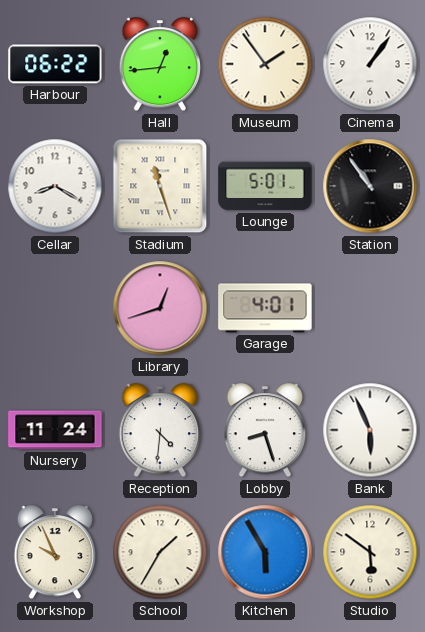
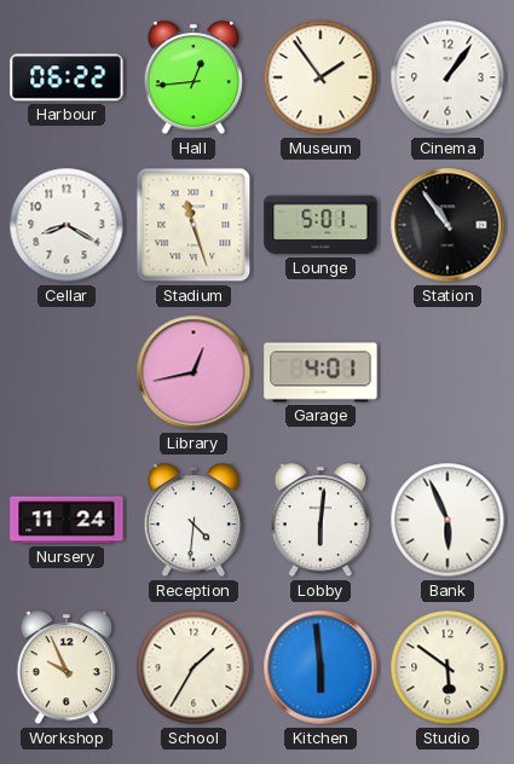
Library: 12:42 -> 12:43 (194, 372)
Lobby: 8:27 -> 6:01 (320, 521)
Kitchen: 5:55 -> 5:59 (320, 667)
